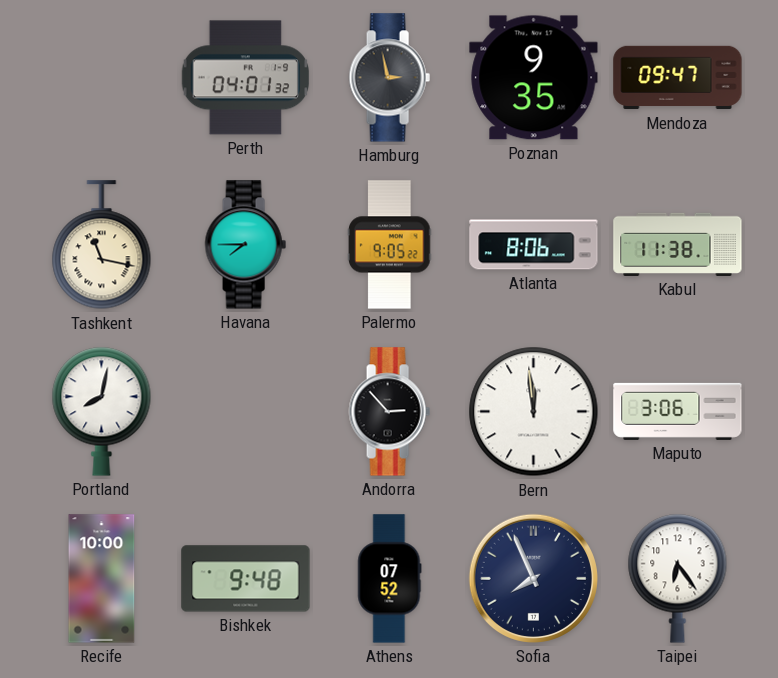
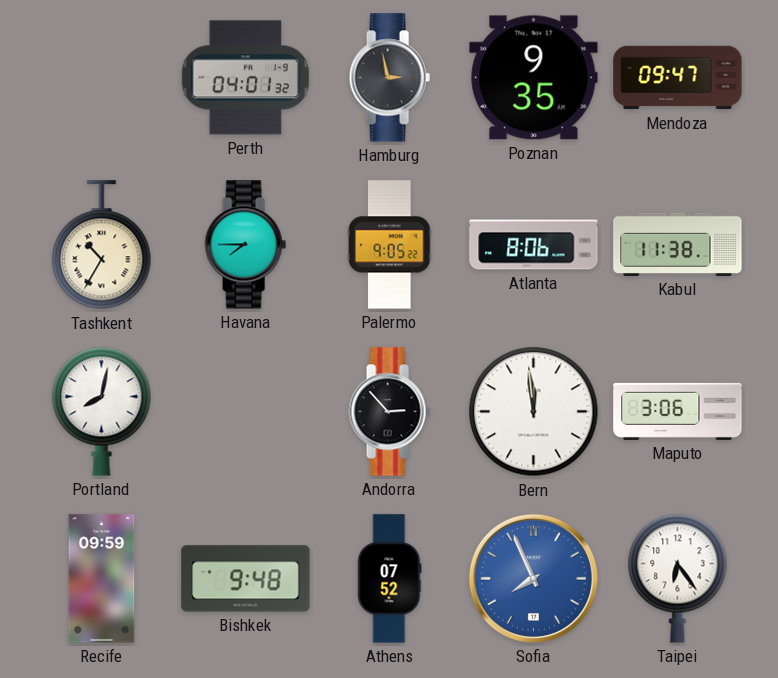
Tashkent: 11:17 -> 10:35 (102, 245)
Recife: 10:00 -> 09:59 (102, 579)
Sofia dial: navy -> blue (533, 578)
